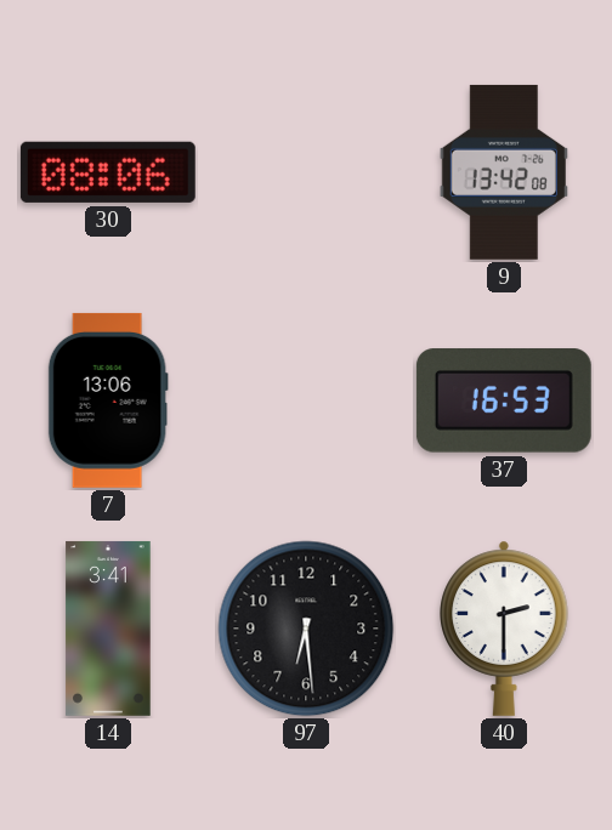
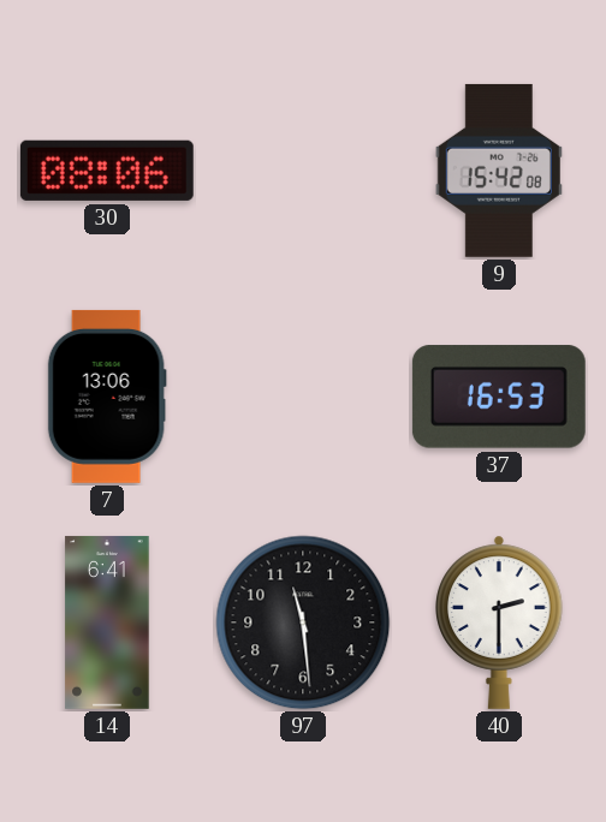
9: 13:42 -> 15:42 (499, 171)
14: 3:41 -> 6:41 (107, 623)
97: 6:29 -> 11:29 (303, 623)
